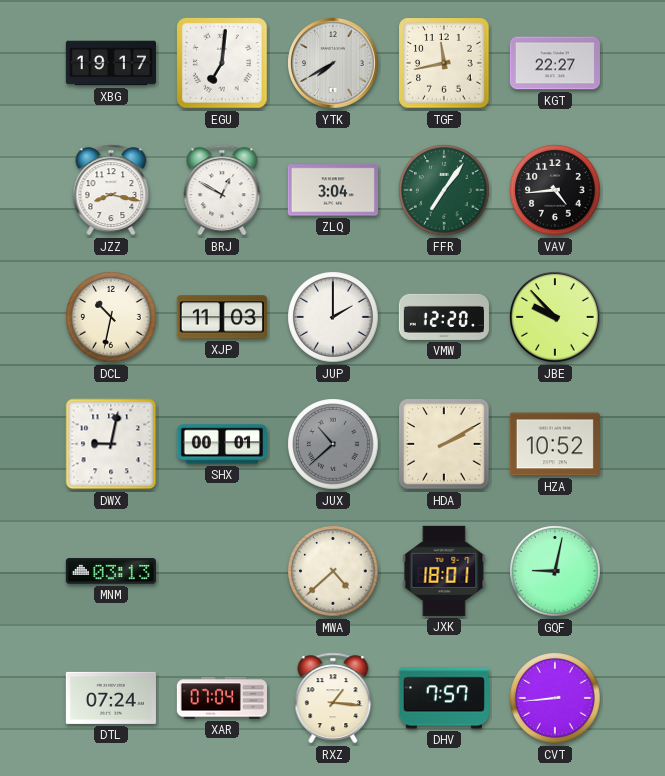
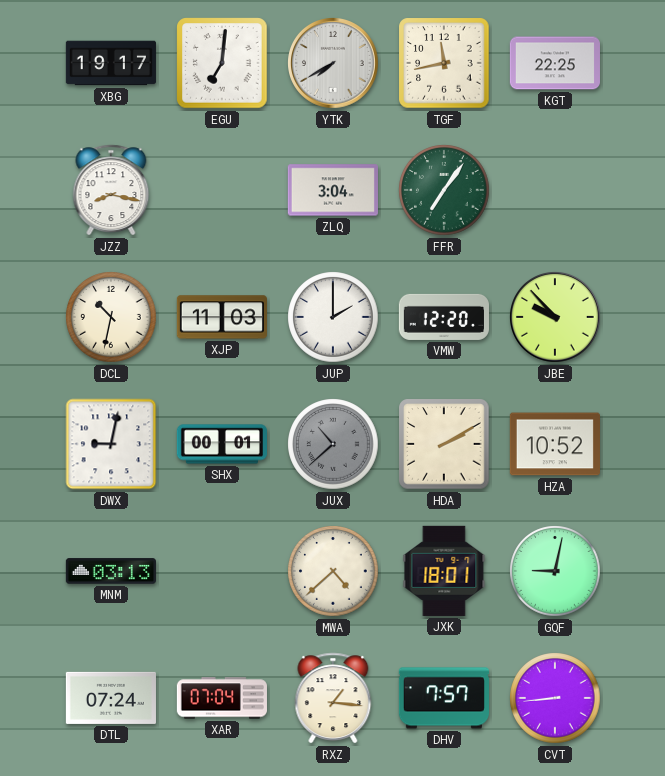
KGT: 22:27 -> 22:25 (555, 63)
BRJ: 12:50 -> none (222, 190)
VAV: 4:44 -> none (555, 190)
